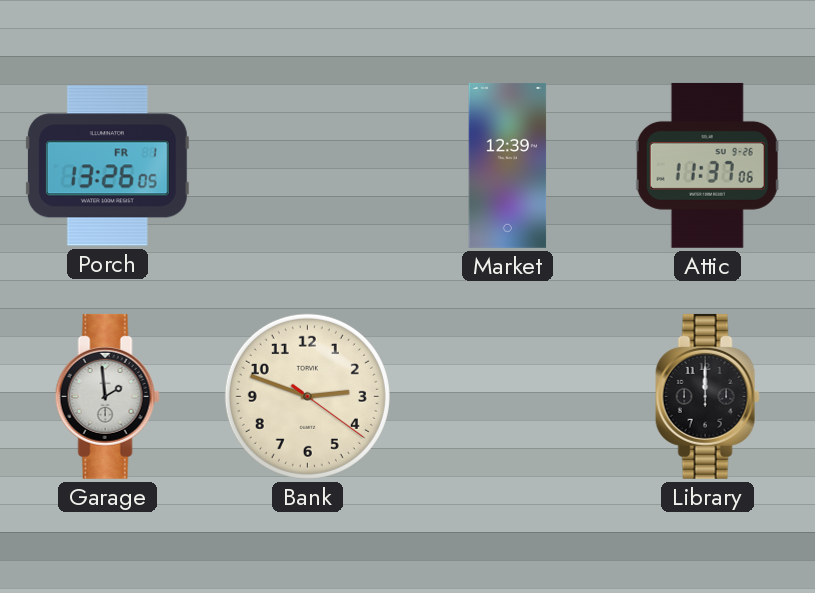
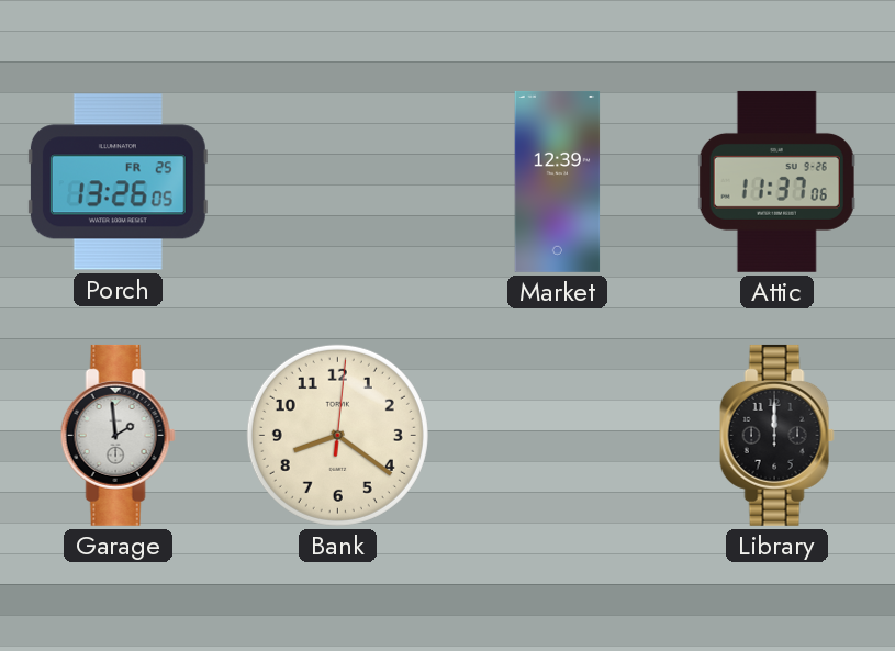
Porch date: FR 1 -> FR 25 (118, 182)
Bank: 2:48 -> 8:21 (337, 435)
